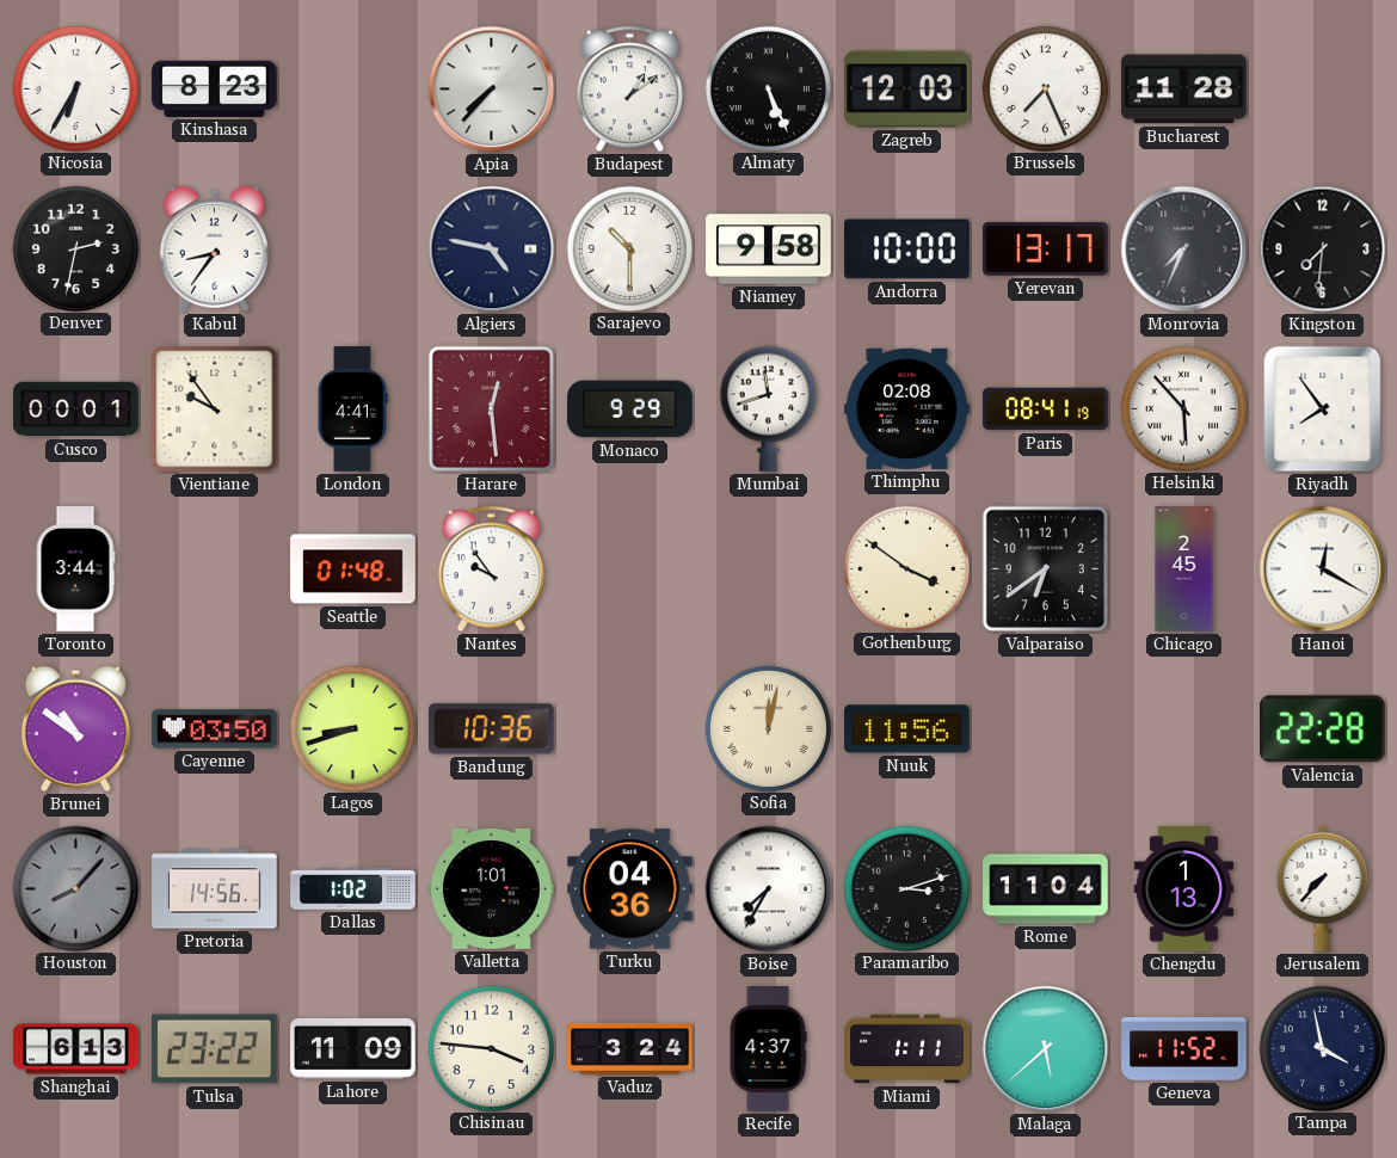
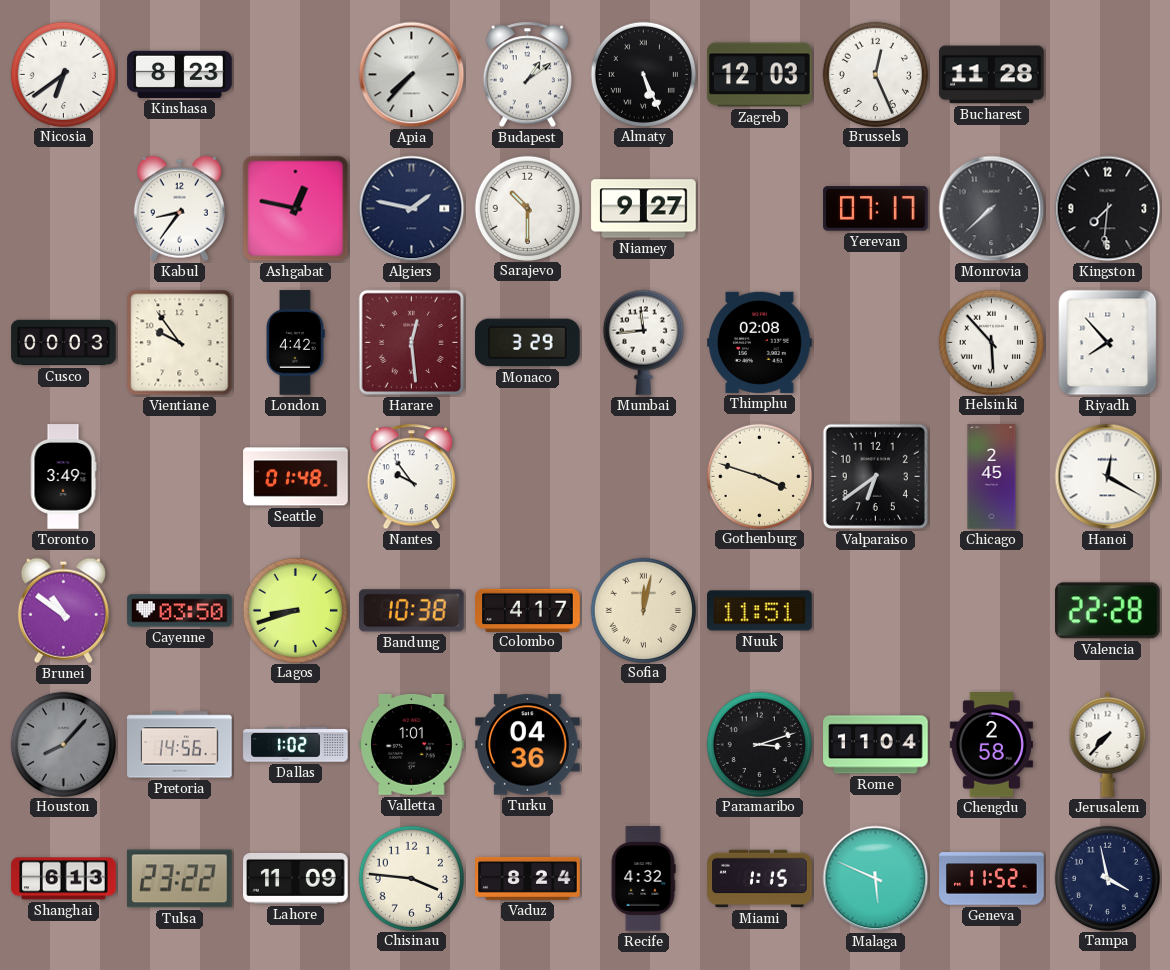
Nicosia: 6:35 -> 6:39 (63, 74)
Brussels: 7:26 -> 12:26 (875, 74)
Denver: 2:32 -> none (75, 248)
Ashgabat: none -> 12:47 (296, 209)
Algiers: 4:47 -> 1:47 (412, 209)
Niamey: 9:58 -> 9:27 (644, 209)
Andorra: 10:00 -> none (907, 250)
Yerevan: 13:17 -> 07:17 (876, 209)
Monrovia: 7:34 -> 7:38 (992, 209)
Cusco: 00:01 -> 00:03 (64, 343)
London: 4:41 -> 4:42 (295, 343)
Monaco: 9:29 -> 3:29 (528, 343)
Mumbai: 11:42 -> 11:44 (643, 342)
Paris: 08:41 -> none (1046, 409)
Riyadh: 7:54 -> 7:53 (1108, 343)
Toronto: 3:44 -> 3:49 (63, 477)
Gothenburg: 3:51 -> 3:48 (759, 476)
Bandung: 10:36 -> 10:38 (412, 611)
Colombo: none -> 4:17 (528, 610)
Nuuk: 11:56 -> 11:51 (760, 611)
Boise: 7:35 -> none (769, 889)
Chengdu: 1:13 -> 2:58 (991, 745)
Vaduz: 3:24 -> 8:24 (528, 878)
Recife: 4:37 -> 4:32 (643, 879)
Miami: 1:11 -> 1:15 (760, 879)
Malaga: 5:38 -> 5:49 (876, 879)
